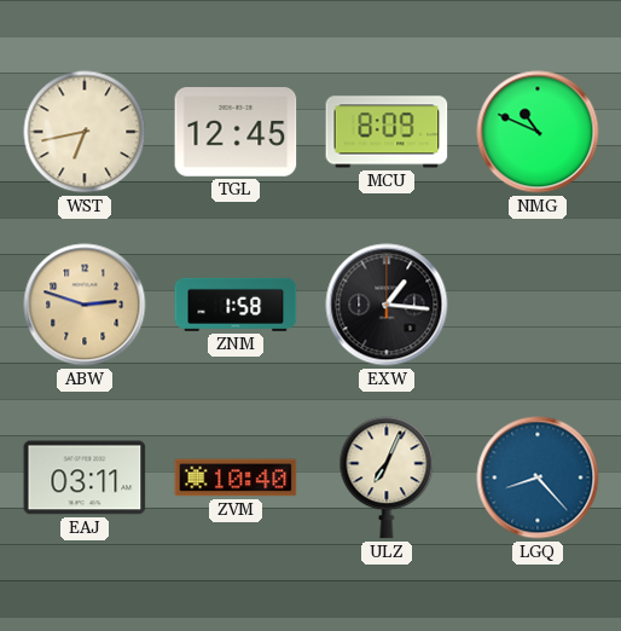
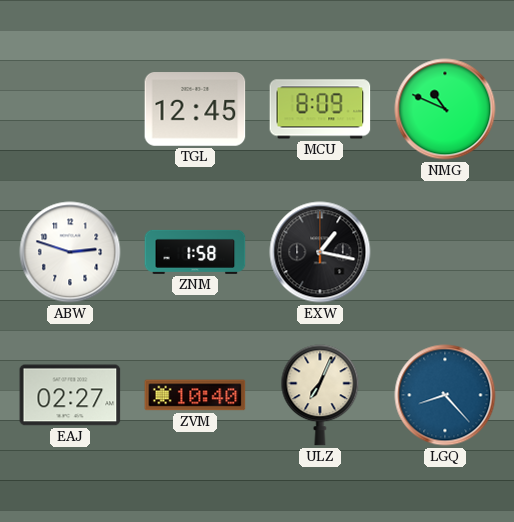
WST: 6:43 -> none (85, 132)
ABW dial: champagne -> white (70, 252)
EXW: 1:16 -> 1:17 (320, 252)
EAJ: 03:11 -> 02:27 (70, 395)
